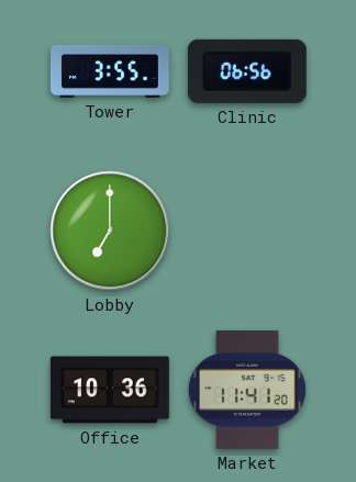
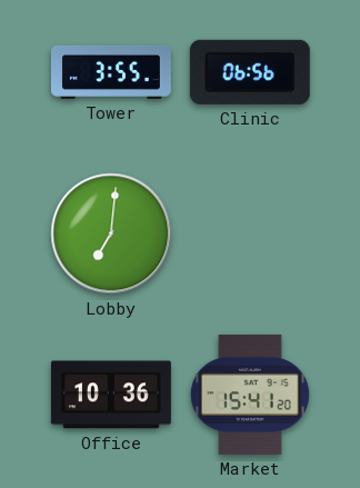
Lobby: 7:00 -> 7:01 (111, 233)
Market: 11:41 -> 15:41 (250, 395)
